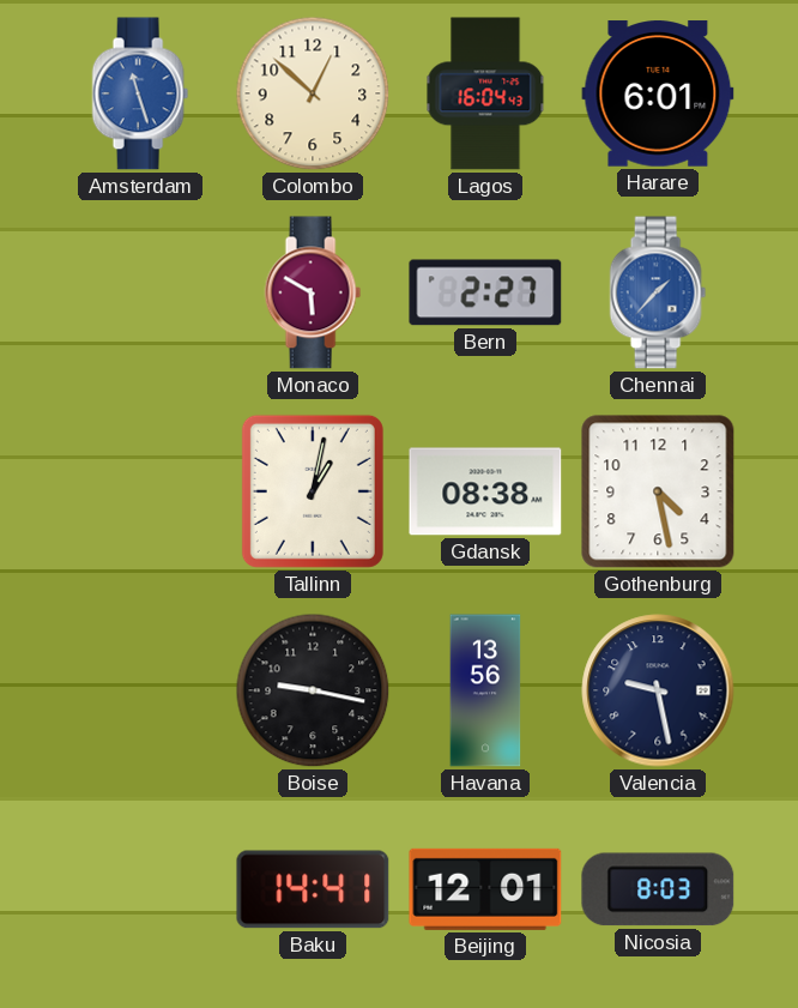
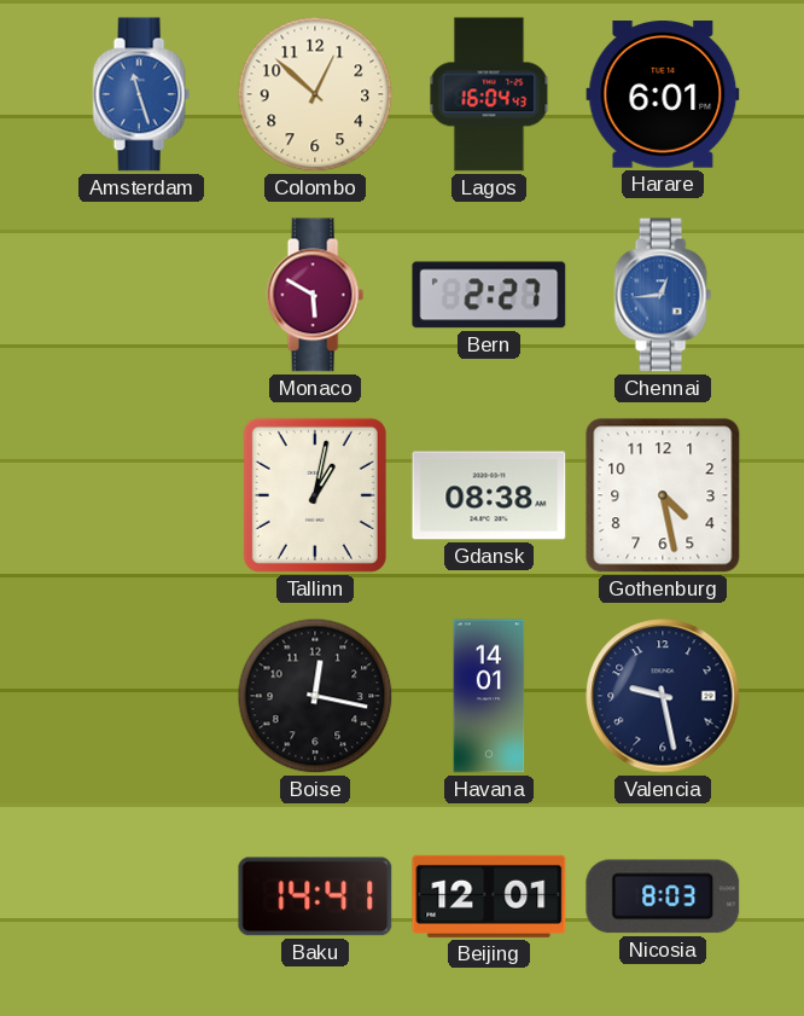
Chennai: 1:37 -> 12:44 (663, 295)
Boise: 9:17 -> 12:17 (315, 696)
Havana: 13:56 -> 14:01 (489, 696)
